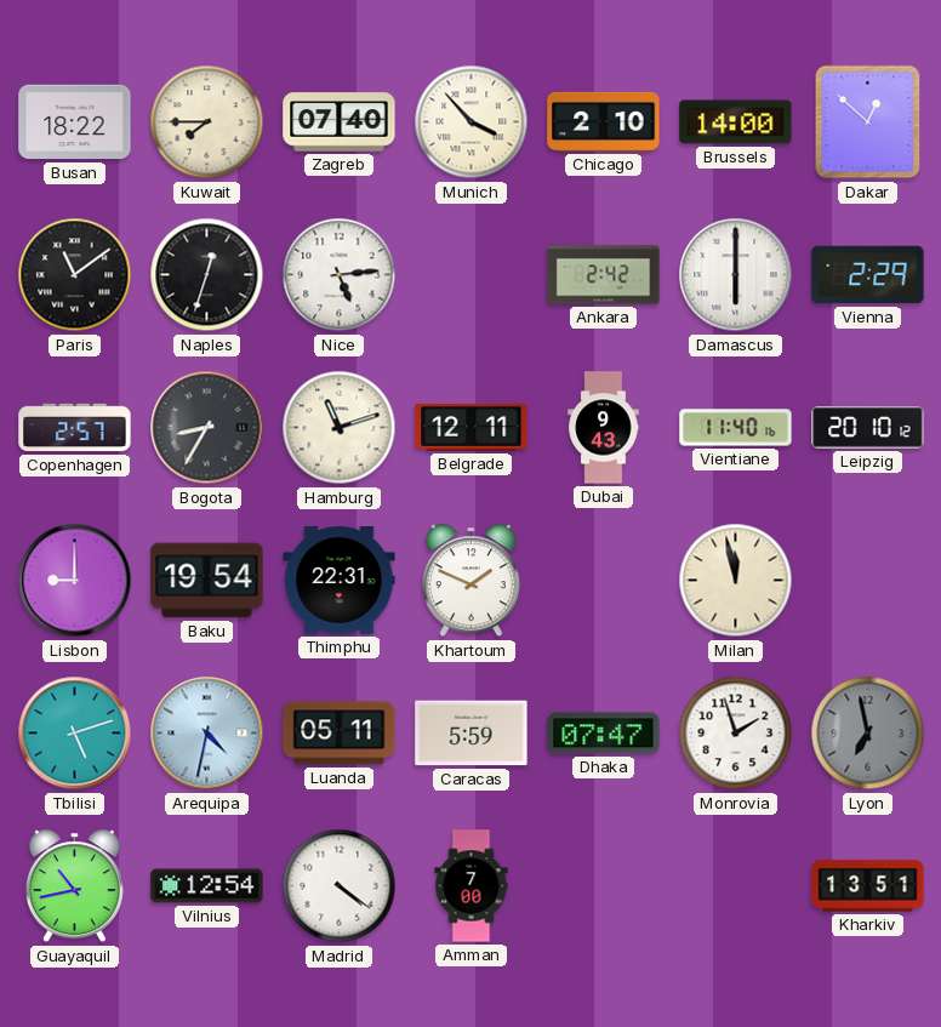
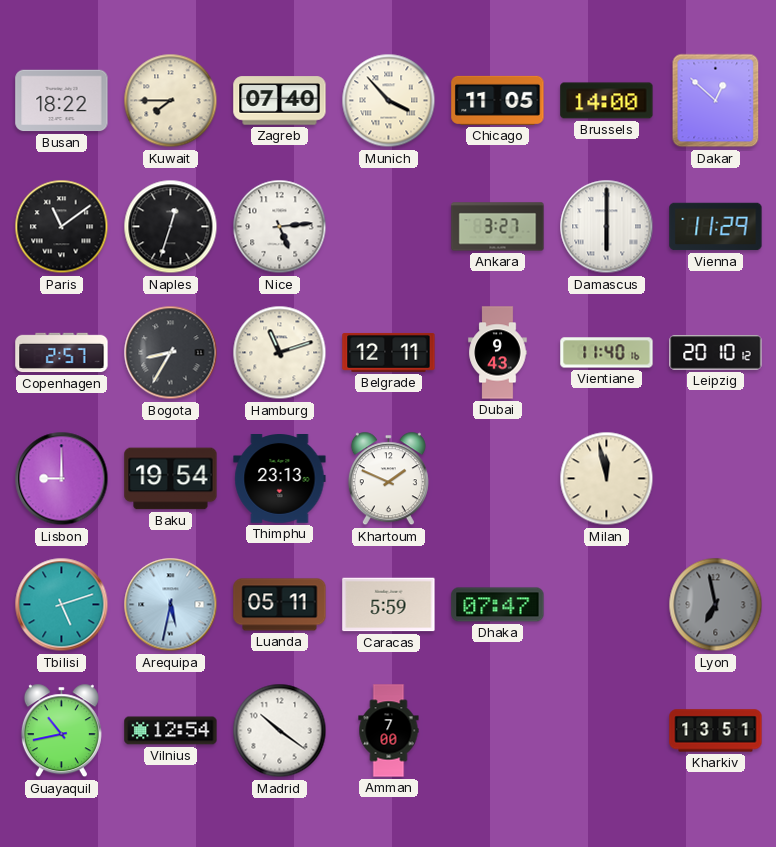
Chicago: 2:10 -> 11:05 (498, 100)
Ankara: 2:42 -> 3:27 (498, 227)
Vienna: 2:29 -> 11:29 (716, 227)
Thimphu: 22:31 -> 23:13 (280, 479)
Arequipa: 4:32 -> 5:32 (171, 605)
Monrovia: 1:57 -> none (736, 734)
Madrid: 4:21 -> 10:21 (280, 731)
